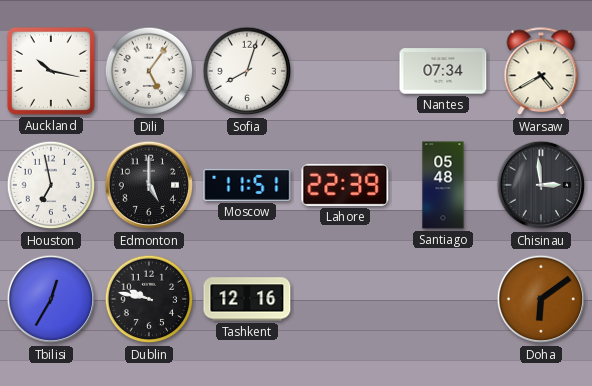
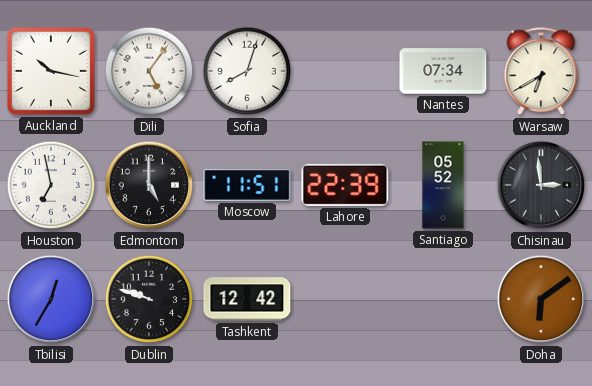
Warsaw: 4:40 -> 6:40 (541, 72)
Santiago: 05:48 -> 05:52 (443, 185)
Dublin: 9:47 -> 9:48 (149, 299)
Tashkent: 12:16 -> 12:42 (247, 299)
